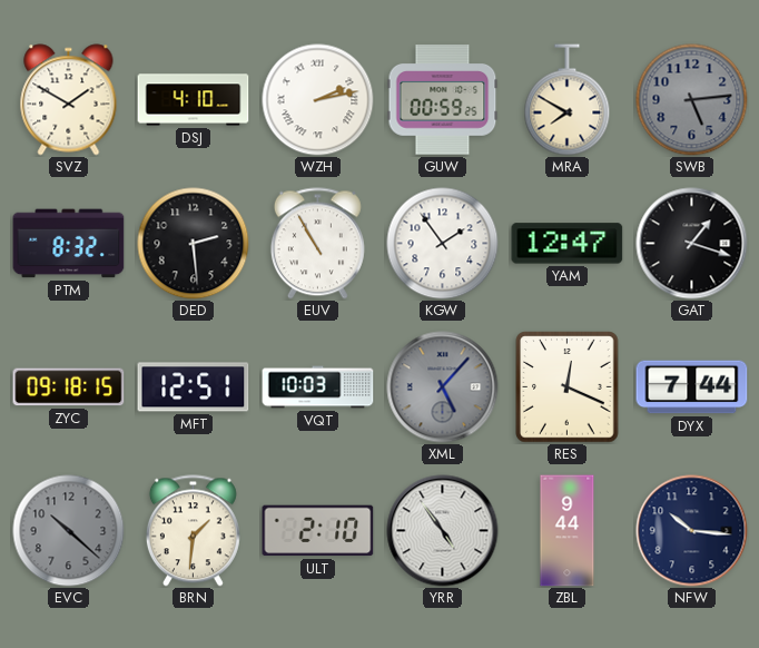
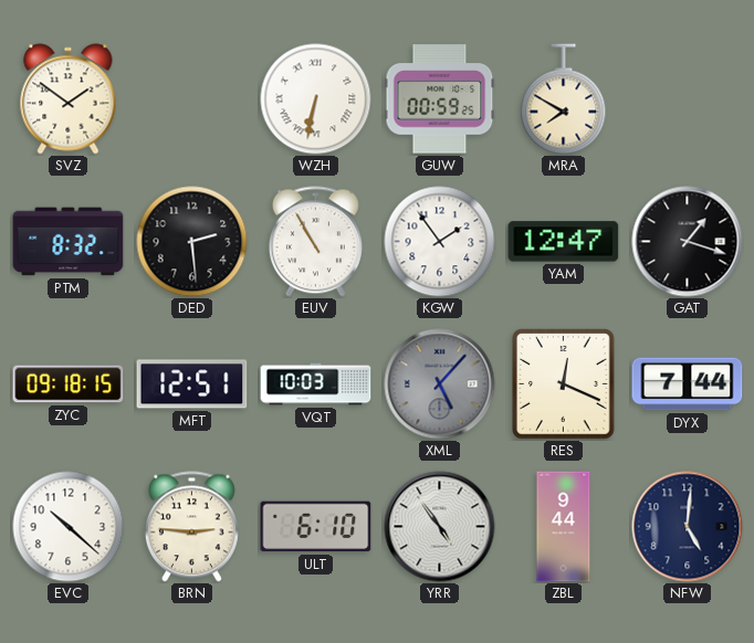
SVZ: 1:50 -> 1:51 (69, 99)
DSJ: 4:10 -> none (194, 100)
WZH: 2:13 -> 6:32 (316, 99)
SWB: 5:14 -> none (692, 100)
EVC dial: grey -> white (69, 527)
BRN: 1:31 -> 2:46 (191, 527)
ULT: 2:10 -> 6:10 (316, 527)
NFW: 10:16 -> 5:01 (688, 527)
